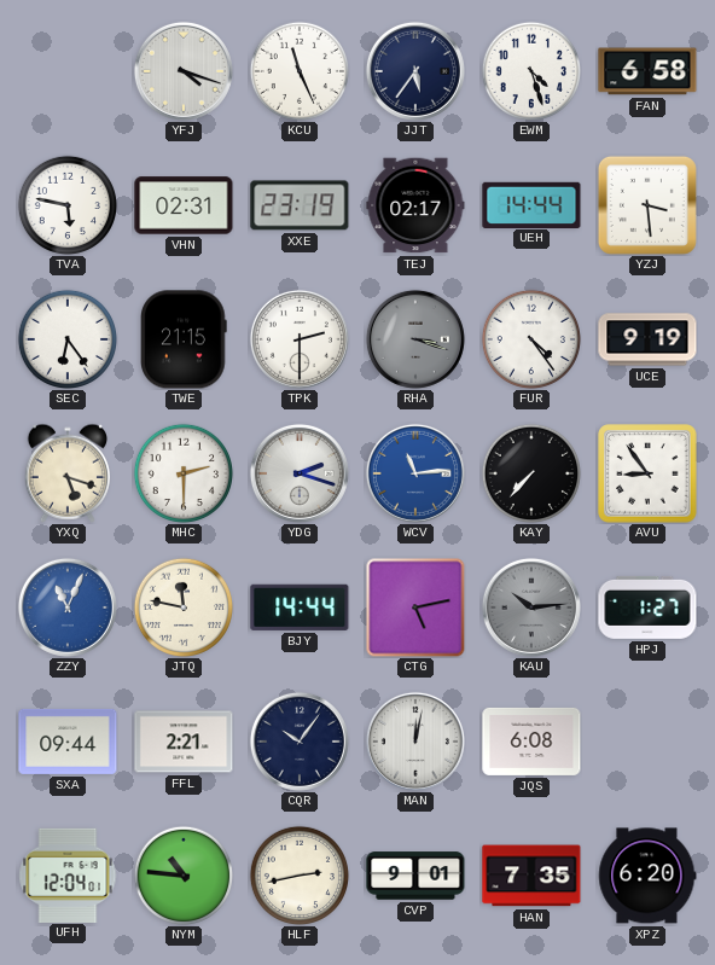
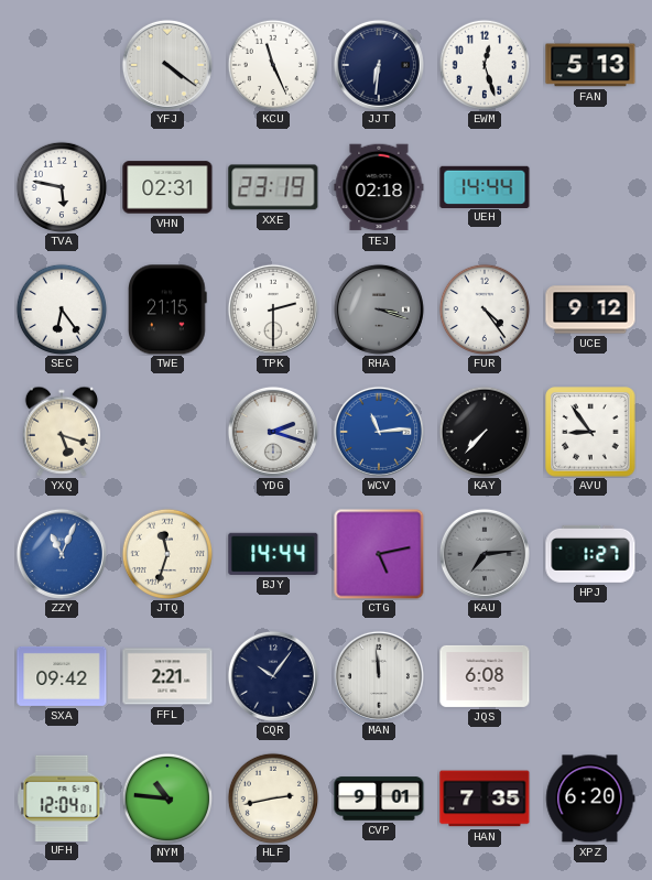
YFJ: 4:18 -> 4:21 (167, 65)
JJT: 5:36 -> 6:31 (379, 65)
EWM: 4:27 -> 12:27 (483, 64)
FAN: 6:58 -> 5:13 (590, 65)
TEJ: 02:17 -> 02:18 (379, 187)
YZJ: 3:29 -> none (647, 205)
UCE: 9:19 -> 9:12 (590, 309)
MHC: 2:30 -> none (182, 472)
JTQ: 11:47 -> 11:33 (166, 553)
KAU: 10:14 -> 7:14 (485, 554)
SXA: 09:44 -> 09:42 (62, 676)
MAN: 12:02 -> 11:59 (379, 676)
